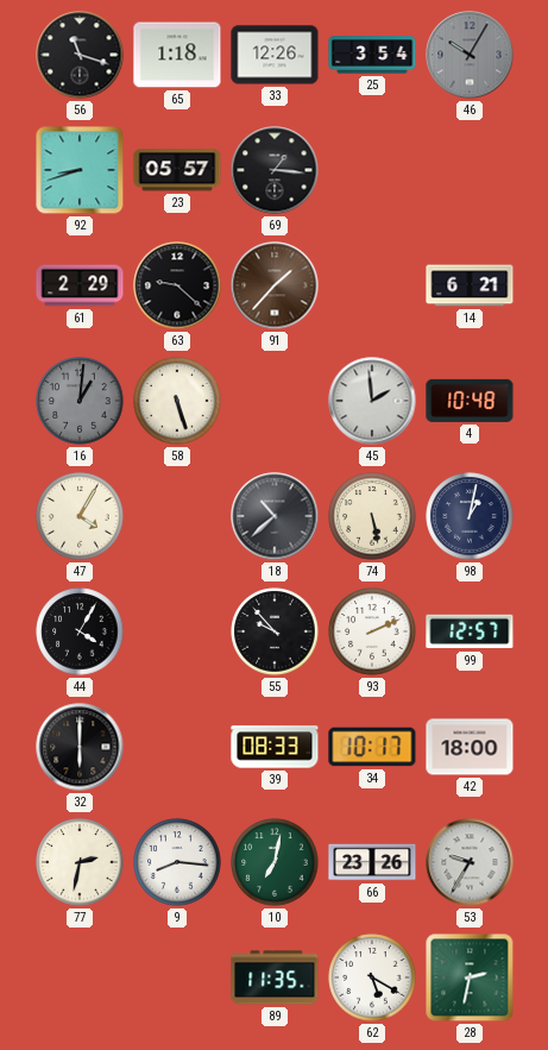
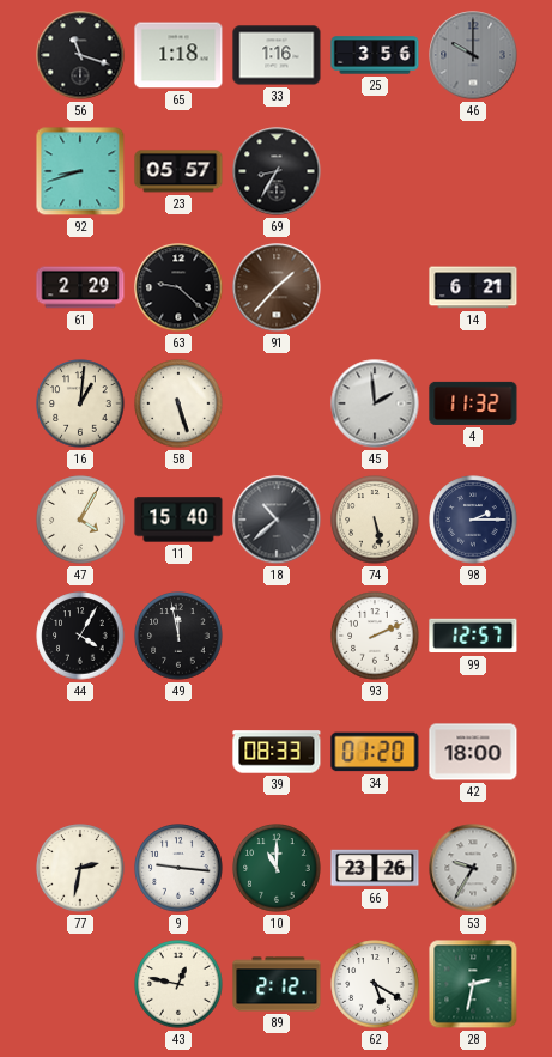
33: 12:26 -> 1:16 (277, 55)
25: 3:54 -> 3:56 (375, 55)
46: 10:05 -> 10:00 (473, 55)
69: 1:16 -> 8:35 (277, 171)
16 dial: grey -> cream (80, 403)
4: 10:48 -> 11:32 (473, 403)
11: none -> 15:40 (178, 520)
98: 1:02 -> 2:15 (473, 520)
49: none -> 11:58 (178, 636)
55: 9:53 -> none (275, 631)
32: 6:00 -> none (80, 747)
34: 10:17 -> 01:20 (375, 752)
9: 8:16 -> 9:16 (178, 868)
10: 7:02 -> 11:00 (277, 868)
43: none -> 12:47 (178, 984)
89: 11:35 -> 2:12 (277, 984)
